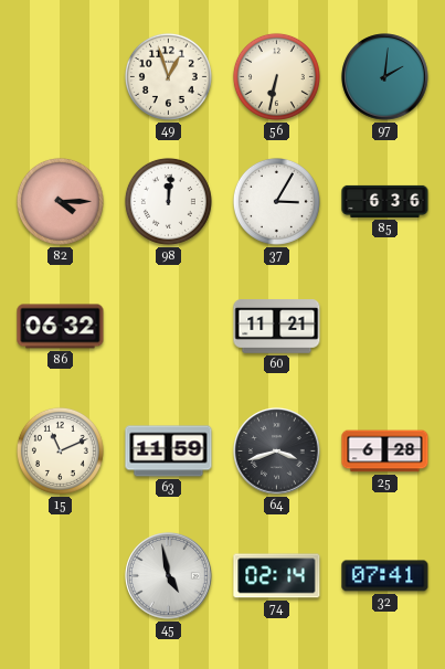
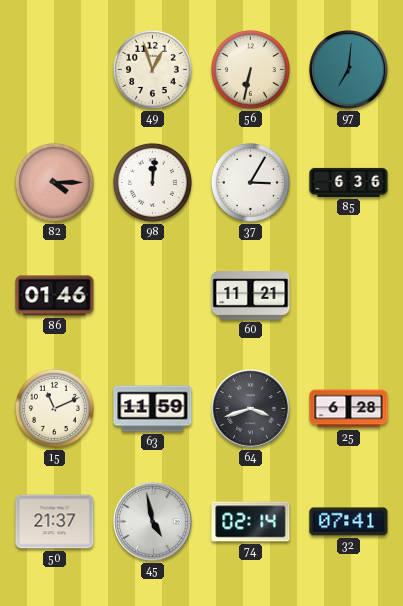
97: 2:01 -> 7:01 (349, 70)
86: 06:32 -> 01:46 (55, 296)
50: none -> 21:37 (55, 522)
